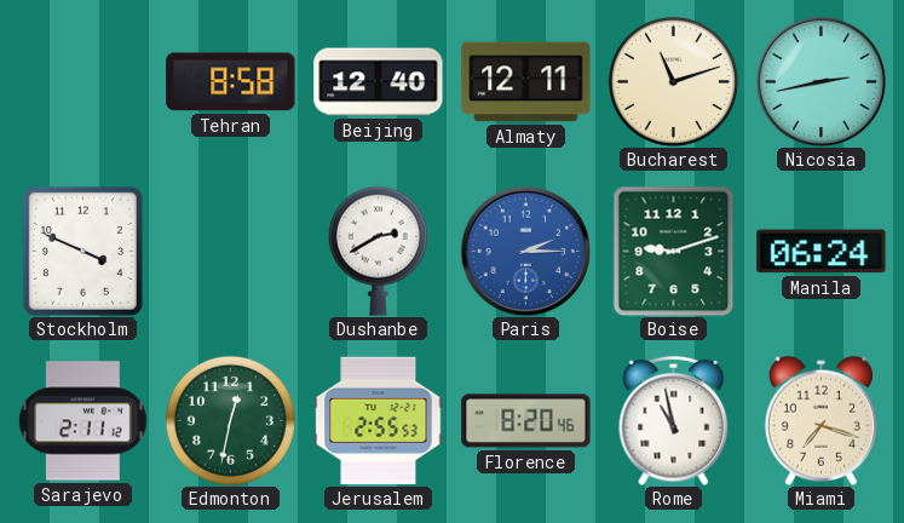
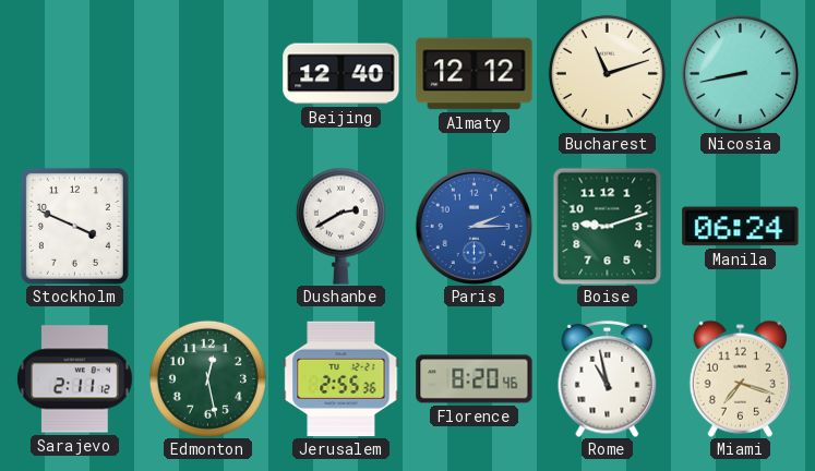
Tehran: 8:58 -> none (231, 82)
Almaty: 12:11 -> 12:12 (475, 74)
Nicosia: 2:43 -> 8:43 (740, 73)
Edmonton: 12:32 -> 12:28 (207, 378)
Jerusalem: 2:55:53 -> 2:55:36 (341, 379)
